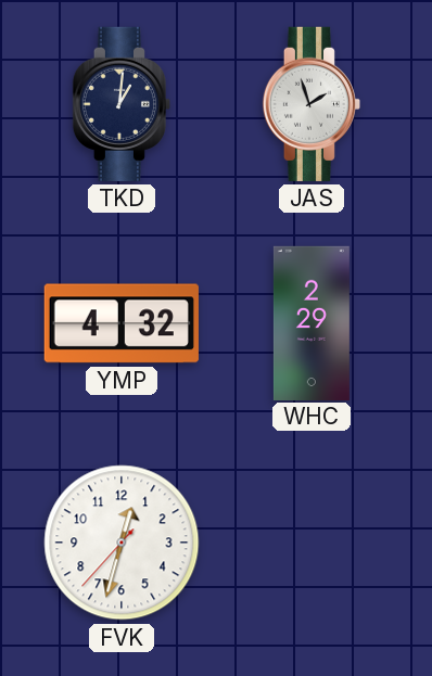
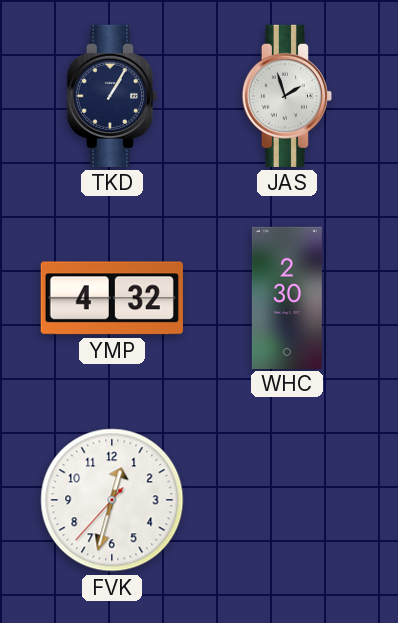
TKD: 1:01 -> 1:05 (111, 96)
WHC: 2:29 -> 2:30 (287, 297)
